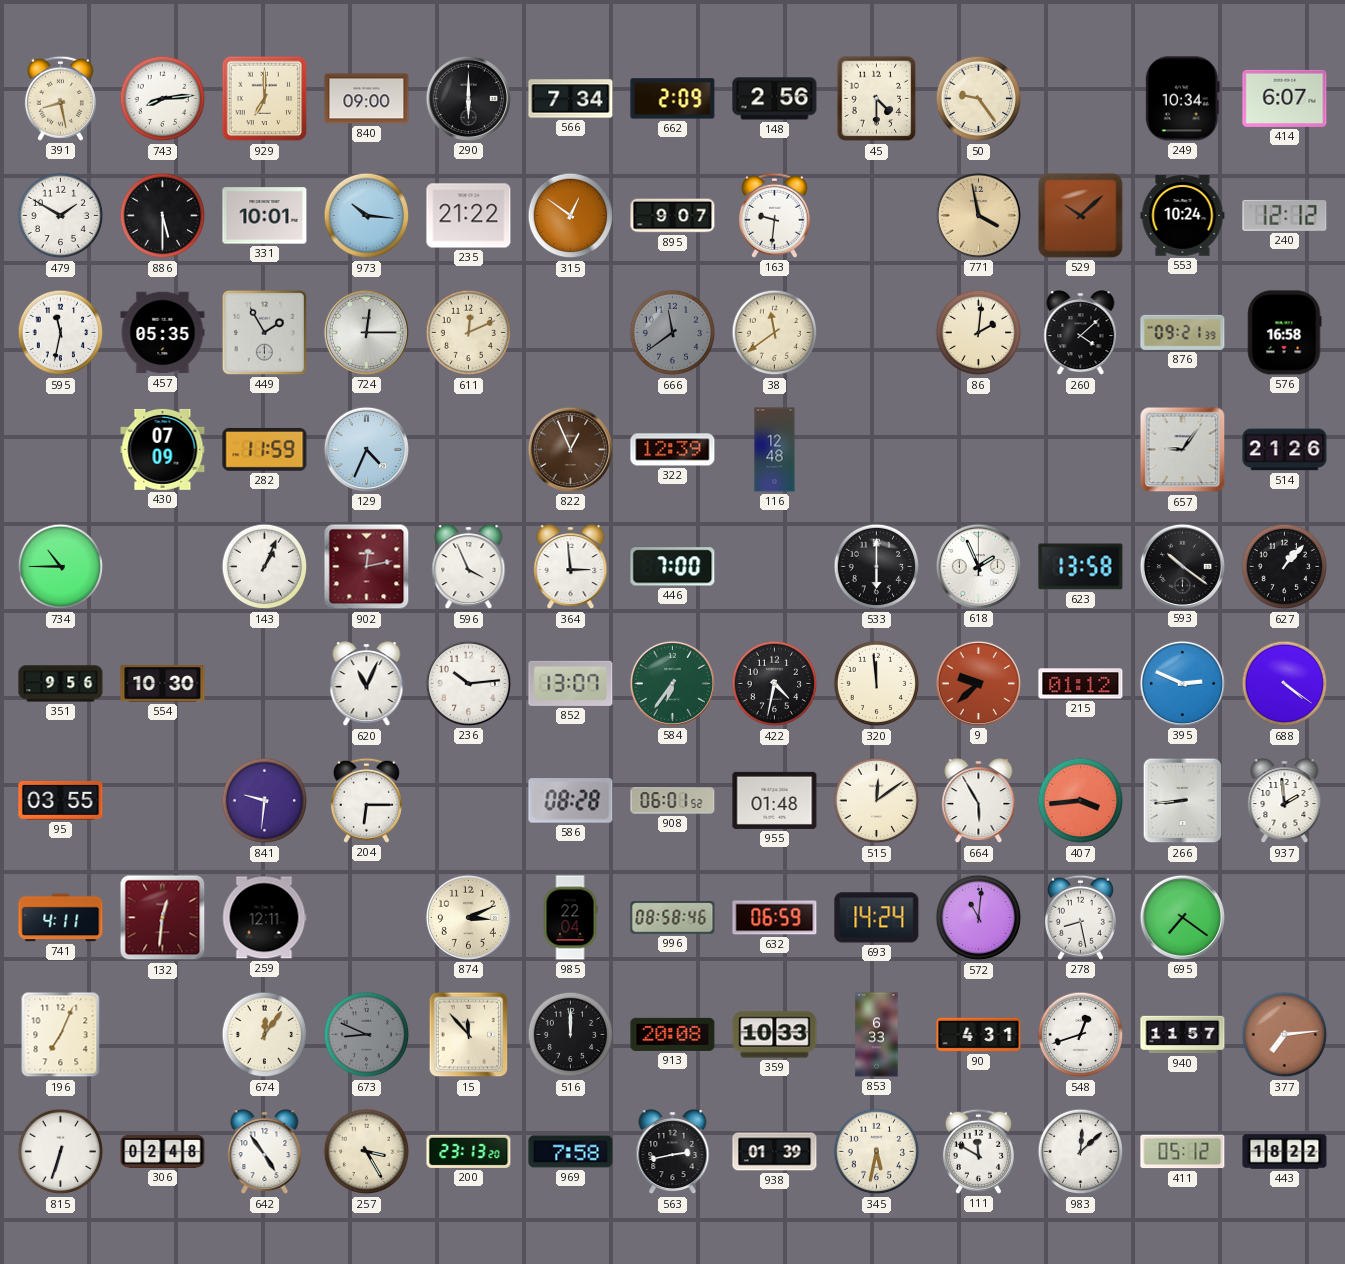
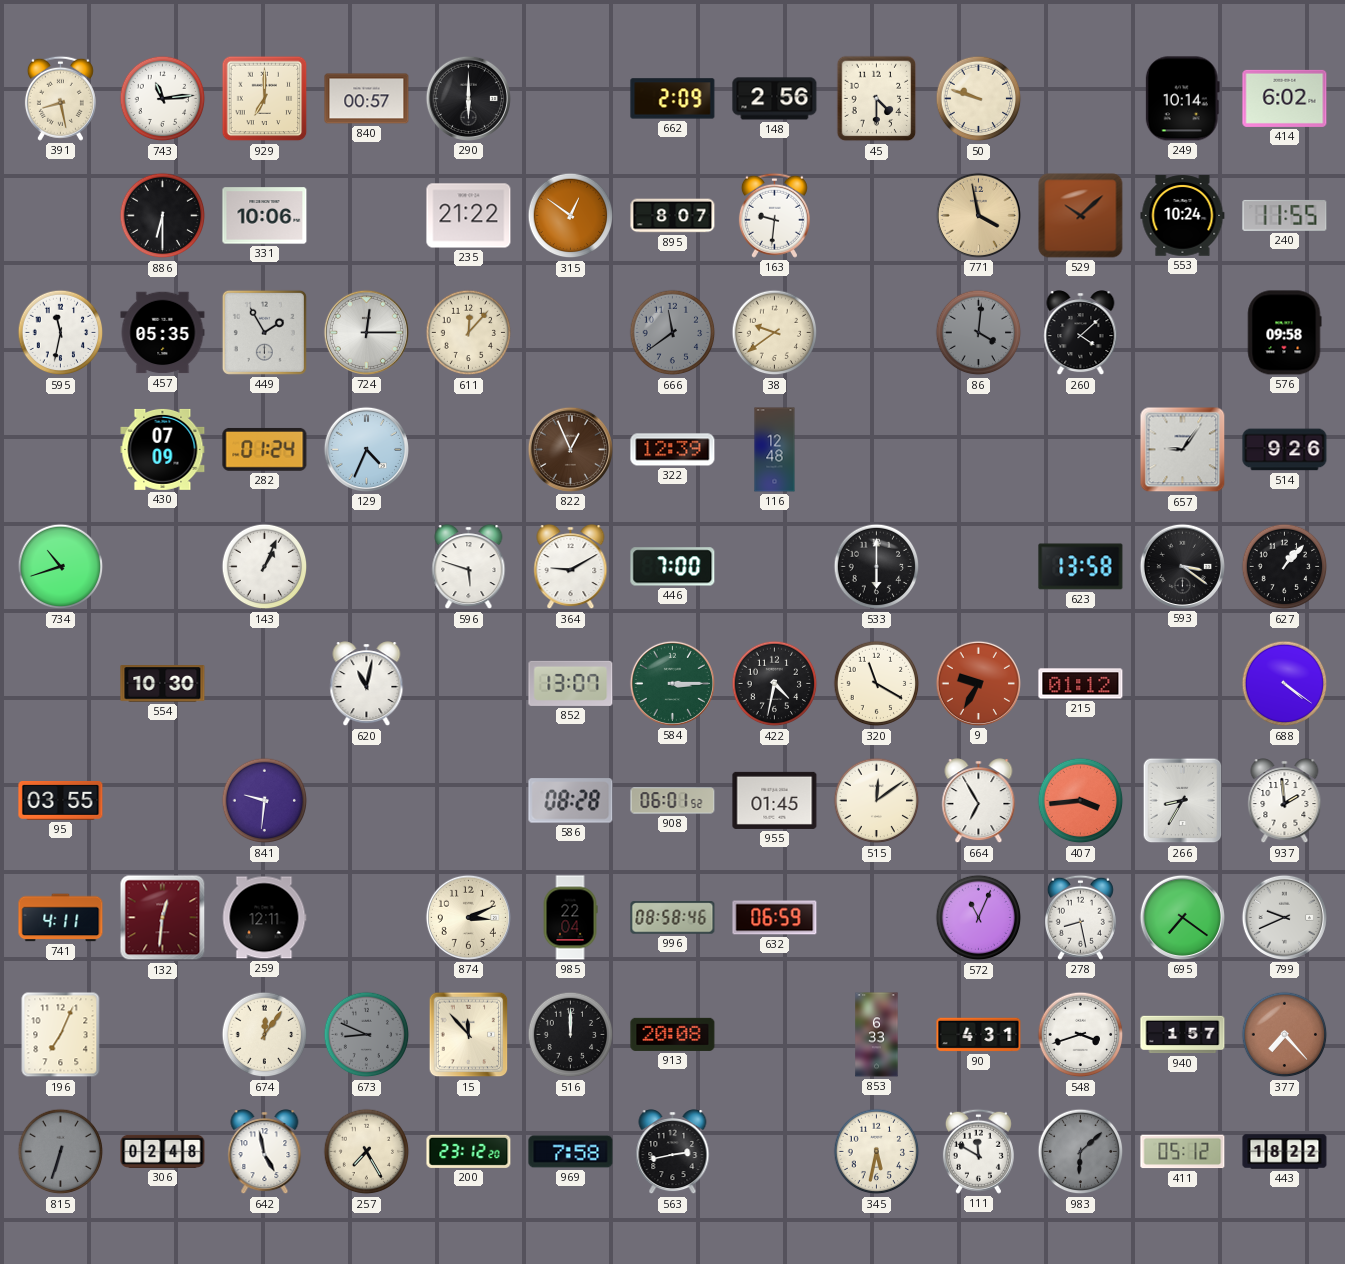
743: 8:14 -> 11:14 (163, 99)
840: 09:00 -> 00:57 (367, 99)
566: 7:34 -> none (571, 99)
50: 9:24 -> 9:48 (979, 99)
249: 10:34 -> 10:14 (1182, 99)
414: 6:07 -> 6:02 (1285, 98)
479: 1:50 -> none (61, 216)
886: 5:30 -> 6:30 (163, 216)
331: 10:01 -> 10:06 (265, 216)
973: 10:16 -> none (367, 216)
895: 9:07 -> 8:07 (673, 216)
240: 12:12 -> 11:55 (1285, 215)
611: 12:11 -> 12:07 (469, 333)
38: 11:39 -> 9:39 (775, 333)
86: 2:01 -> 4:01 (979, 333)
86 dial: cream -> grey (979, 333)
876: 09:21 -> none (1183, 332)
576: 16:58 -> 09:58 (1284, 333)
282: 11:59 -> 01:24 (265, 449)
514: 21:26 -> 9:26 (1285, 450)
734: 10:45 -> 10:42 (61, 567)
902: 12:13 -> none (367, 567)
596: 3:56 -> 5:48 (469, 567)
364: 2:59 -> 9:10 (571, 567)
618: 1:56 -> none (978, 566)
593: 10:21 -> 3:21 (1182, 566)
351: 9:56 -> none (61, 684)
620: 11:04 -> 11:02 (367, 684)
236: 10:14 -> none (468, 683)
584: 6:36 -> 3:15 (672, 683)
320: 11:59 -> 11:20 (877, 684)
9: 9:38 -> 9:35 (978, 683)
395: 2:49 -> none (1182, 683)
204: 6:15 -> none (366, 800)
955: 01:48 -> 01:45 (775, 800)
664: 5:55 -> 6:55 (979, 801)
266: 8:44 -> 8:35 (1183, 801)
693: 14:24 -> none (877, 918)
572: 11:01 -> 11:04 (979, 918)
799: none -> 9:41 (1284, 917)
359: 10:33 -> none (775, 1035)
548: 12:42 -> 3:42 (1081, 1035)
940: 11:57 -> 1:57 (1183, 1035)
377: 7:14 -> 7:23 (1285, 1035)
815 dial: white -> grey (61, 1152)
642: 4:54 -> 4:58 (265, 1152)
257: 3:25 -> 7:25 (367, 1152)
200: 23:13 -> 23:12 (469, 1151)
938: 01:39 -> none (775, 1152)
983: 12:08 -> 6:08 (1081, 1152)
983 dial: white -> grey (1081, 1152)
